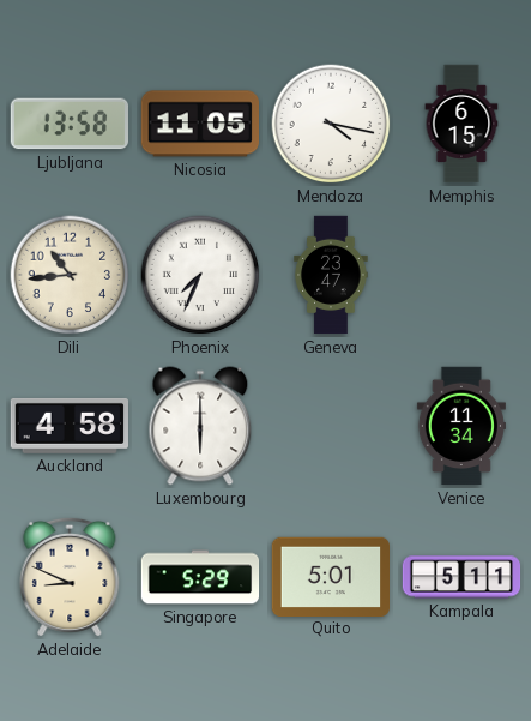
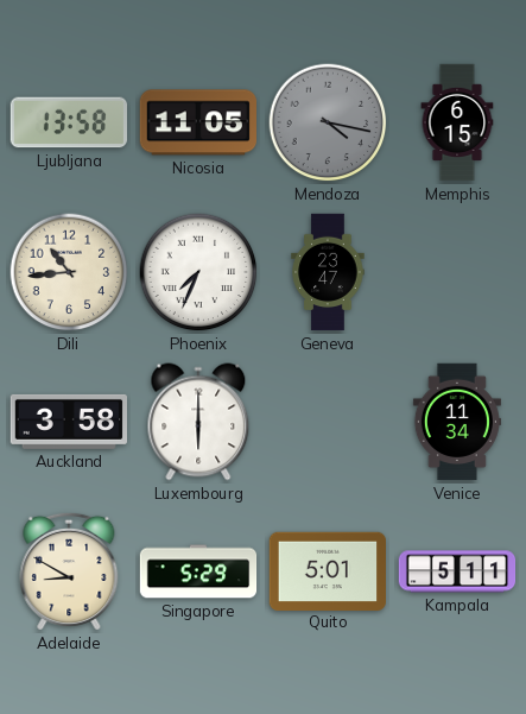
Mendoza dial: white -> grey (328, 122)
Auckland: 4:58 -> 3:58 (68, 422)
Adelaide: 8:49 -> 8:50 (69, 571)
